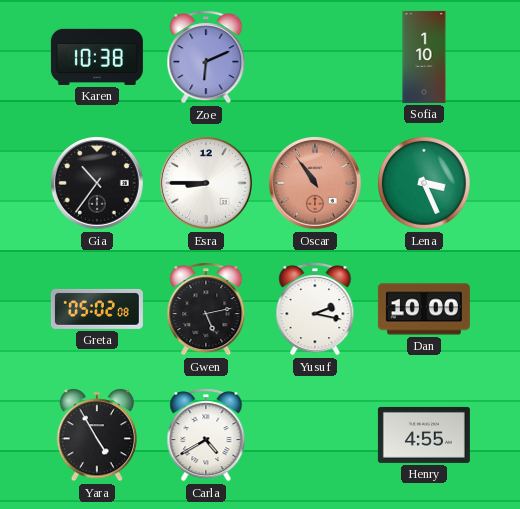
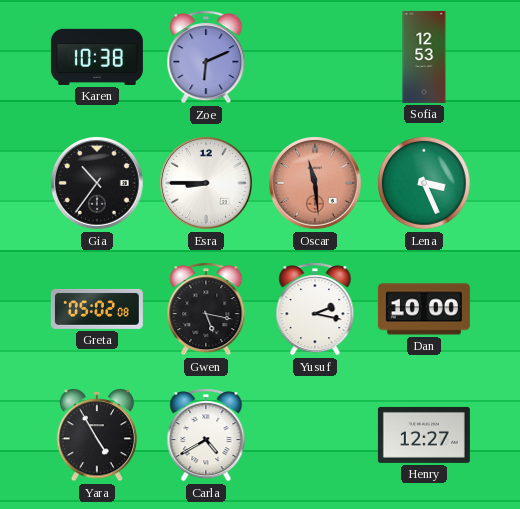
Sofia: 1:10 -> 12:53 (424, 57)
Oscar: 10:54 -> 11:29 (316, 184)
Gwen: 5:13 -> 5:17 (206, 309)
Henry: 4:55 -> 12:27 (424, 435)
